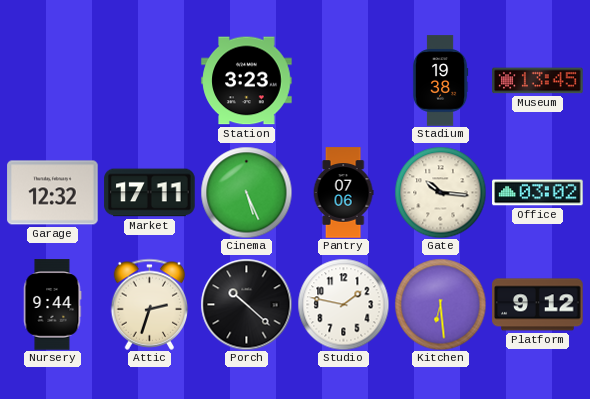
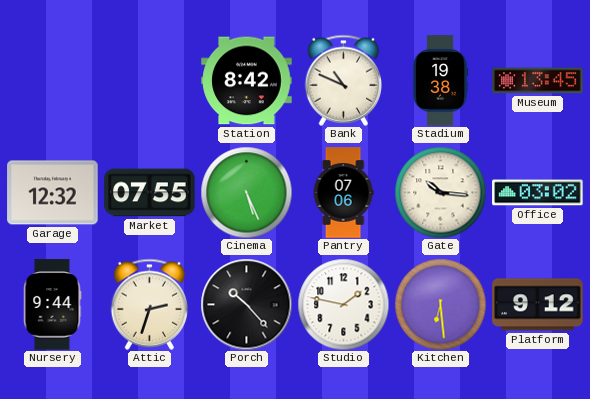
Station: 3:23 -> 8:42 (247, 81)
Bank: none -> 10:49 (344, 80)
Market: 17:11 -> 07:55 (150, 193)
Porch: 10:22 -> 10:23 (246, 304)
